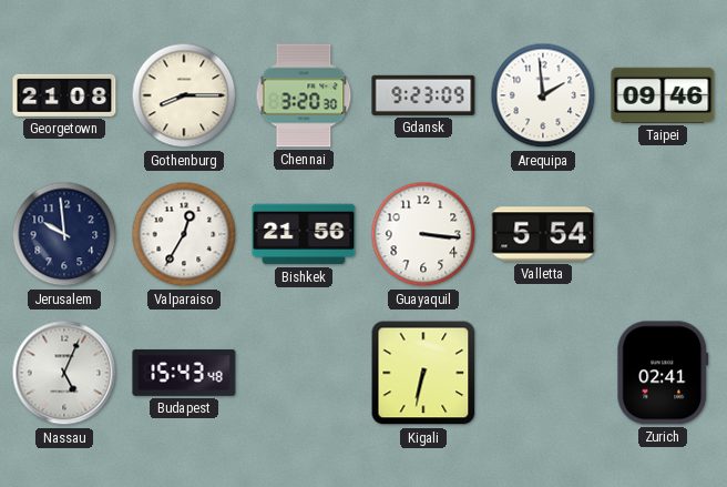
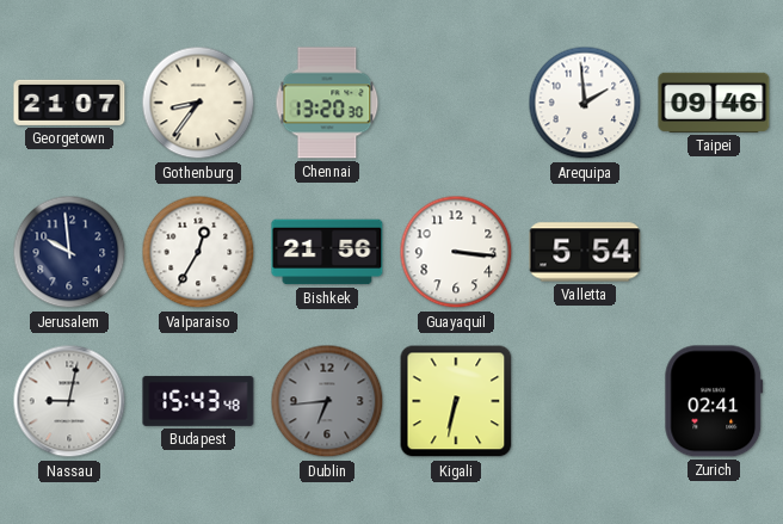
Georgetown: 21:08 -> 21:07 (69, 103)
Gothenburg: 8:15 -> 8:36 (198, 103)
Chennai: 3:20 -> 13:20 (327, 103)
Gdansk: 9:23 -> none (423, 95)
Nassau: 5:04 -> 9:02 (69, 401)
Dublin: none -> 6:44 (327, 401)
